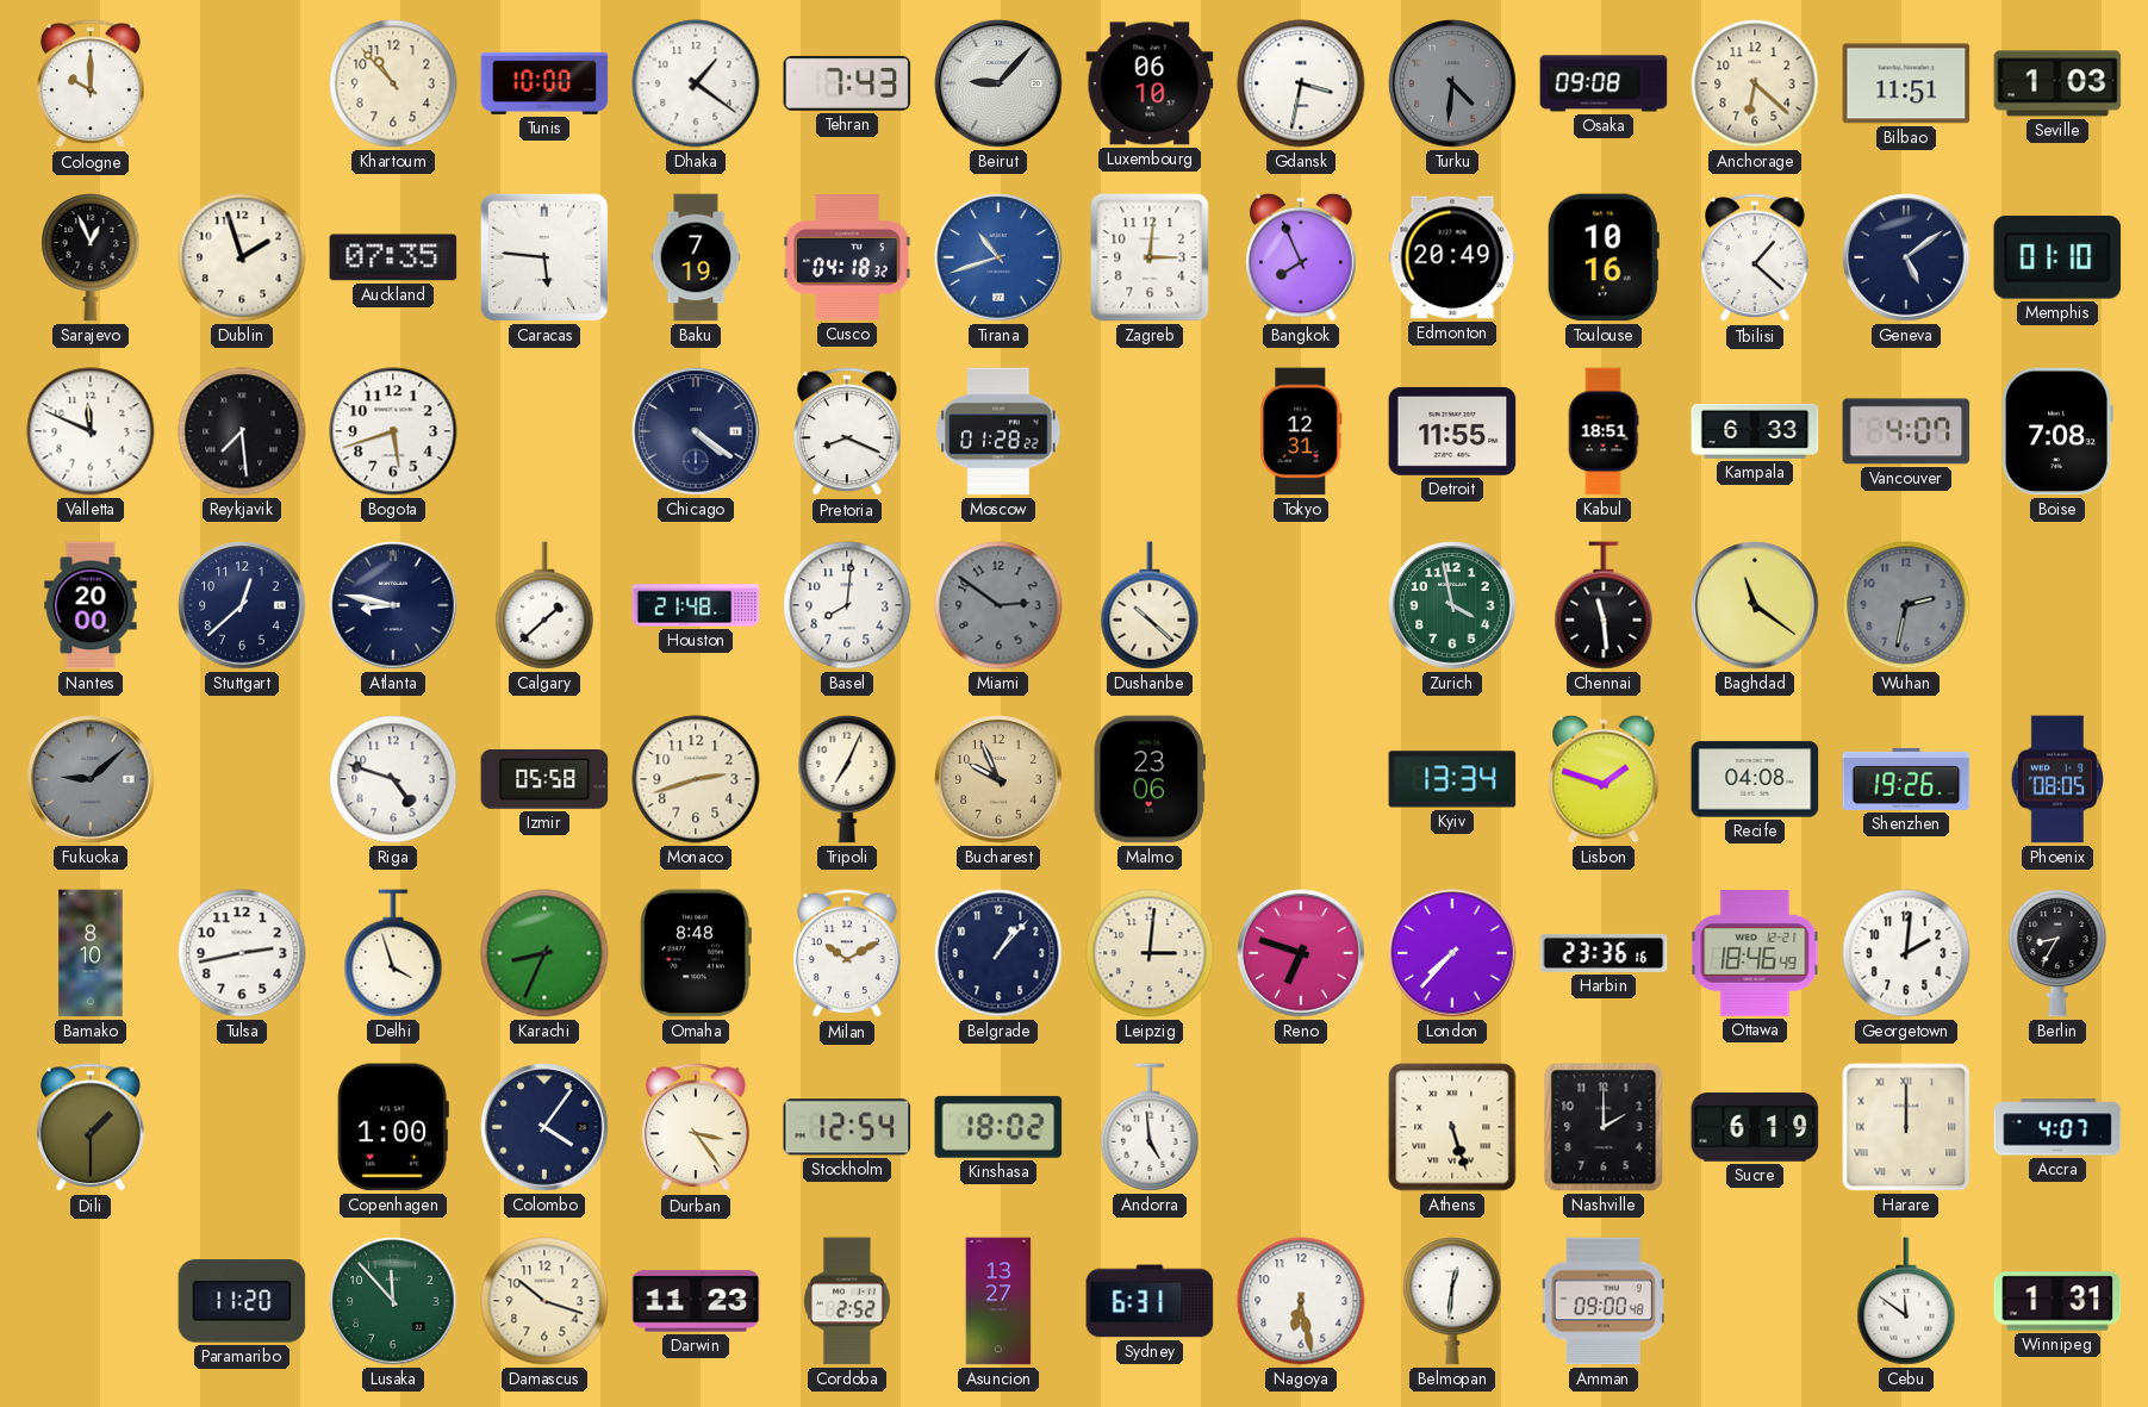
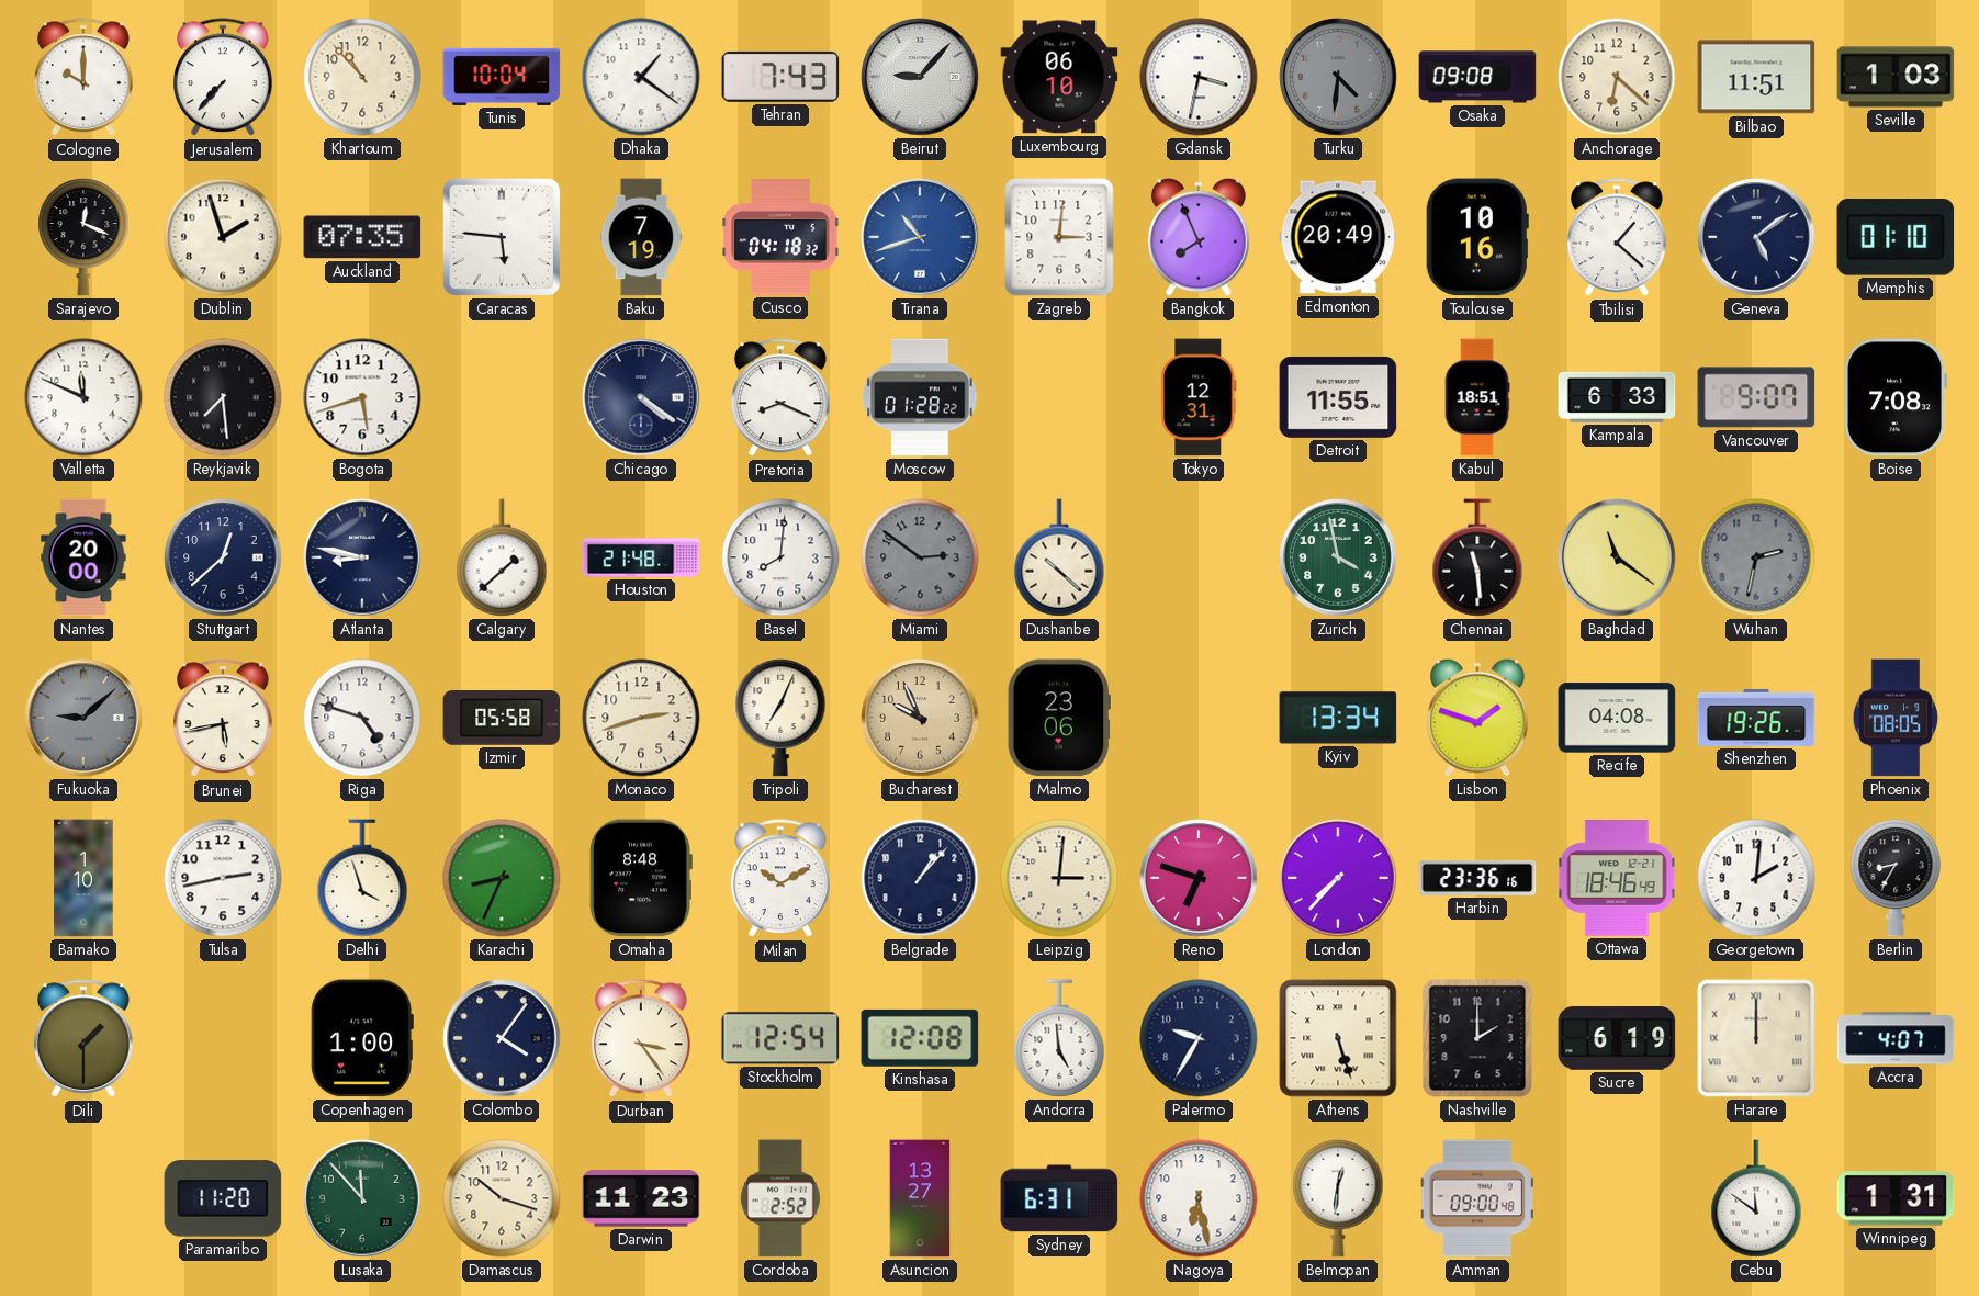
Jerusalem: none -> 7:37 (223, 78)
Tunis: 10:00 -> 10:04 (502, 77)
Sarajevo: 12:56 -> 12:19 (83, 238)
Vancouver: 4:07 -> 9:07 (1756, 397)
Brunei: none -> 5:43 (223, 719)
Bamako: 8:10 -> 1:10 (83, 878)
Kinshasa: 18:02 -> 12:08 (920, 1038)
Palermo: none -> 9:35 (1199, 1038)
